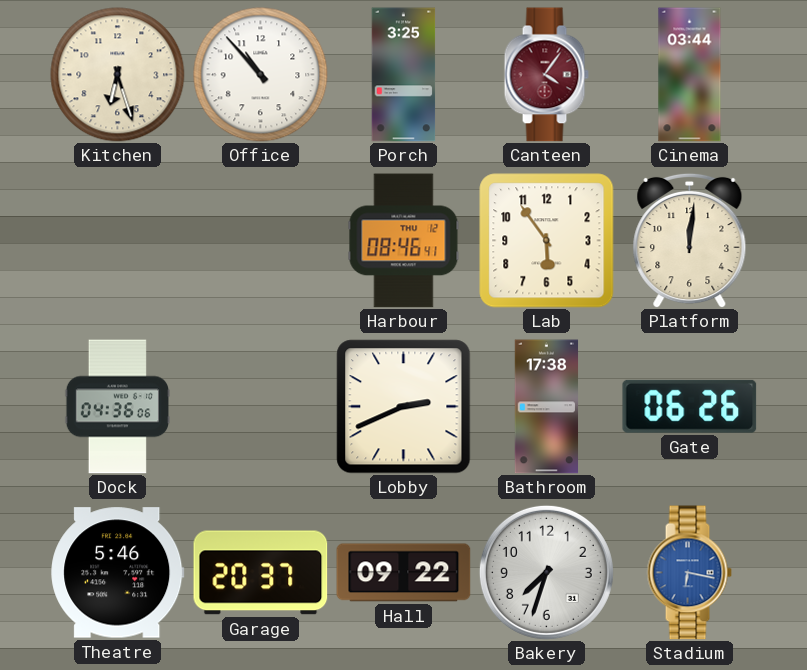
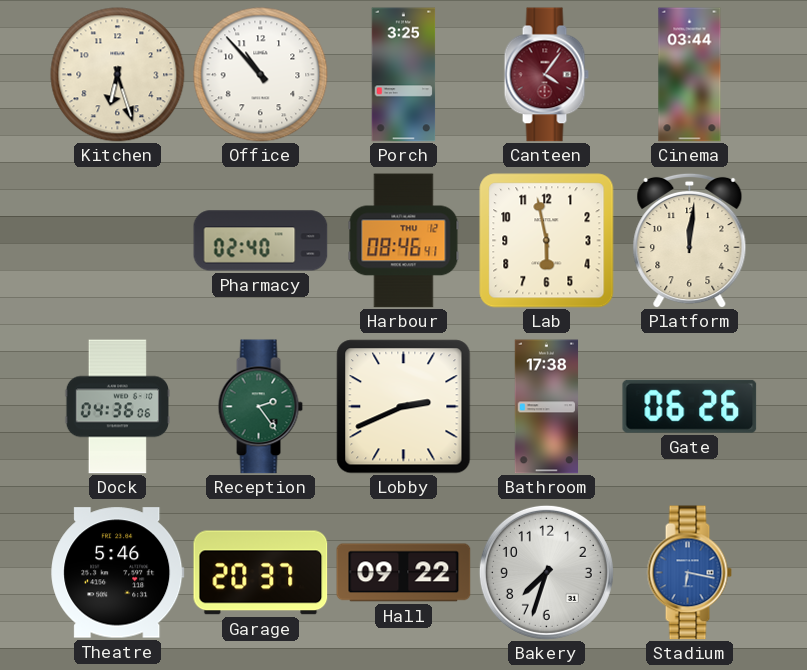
Pharmacy: none -> 02:40 (261, 241)
Lab: 5:54 -> 5:58 (547, 241)
Reception: none -> 2:24 (260, 407)
